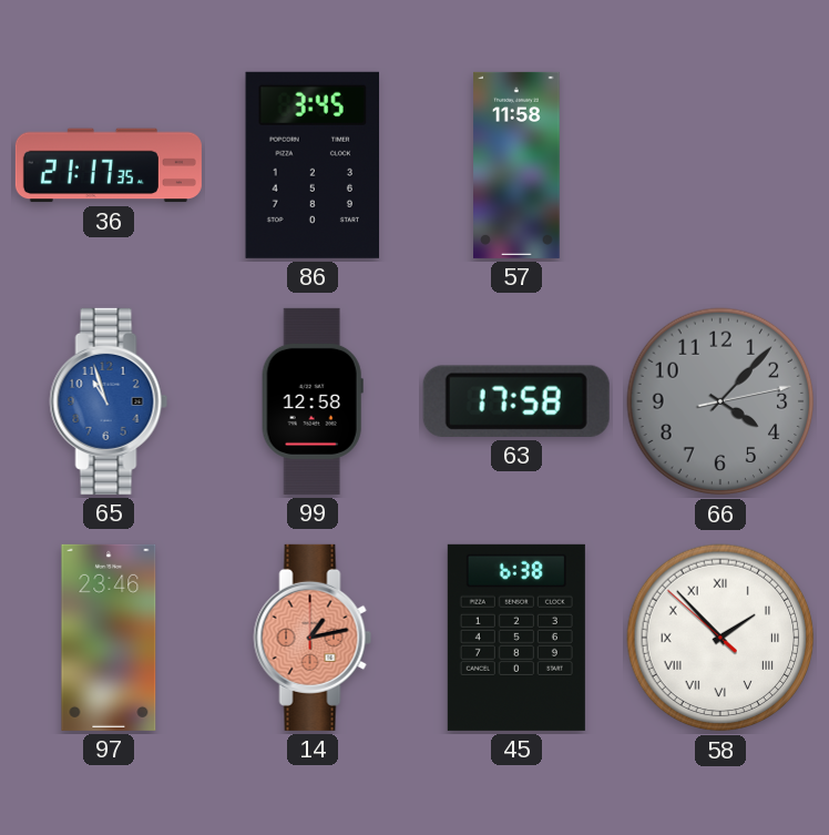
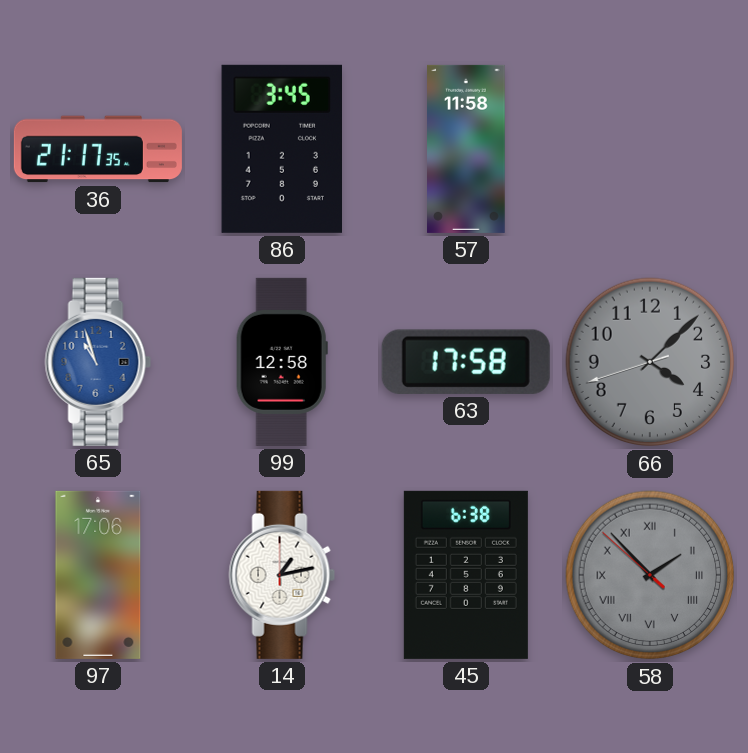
66: 4:07:13 -> 4:07:42 (650, 362)
97: 23:46 -> 17:06 (98, 575)
14 dial: salmon -> white (282, 575)
58 dial: white -> grey (650, 575)
